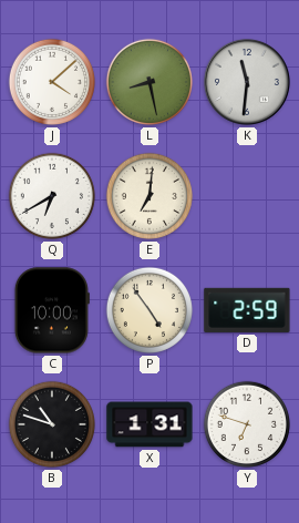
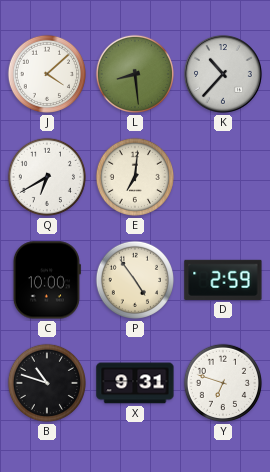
L: 8:28 -> 8:29 (135, 74)
K: 11:31 -> 10:37 (223, 74)
X: 1:31 -> 9:31 (135, 383)
